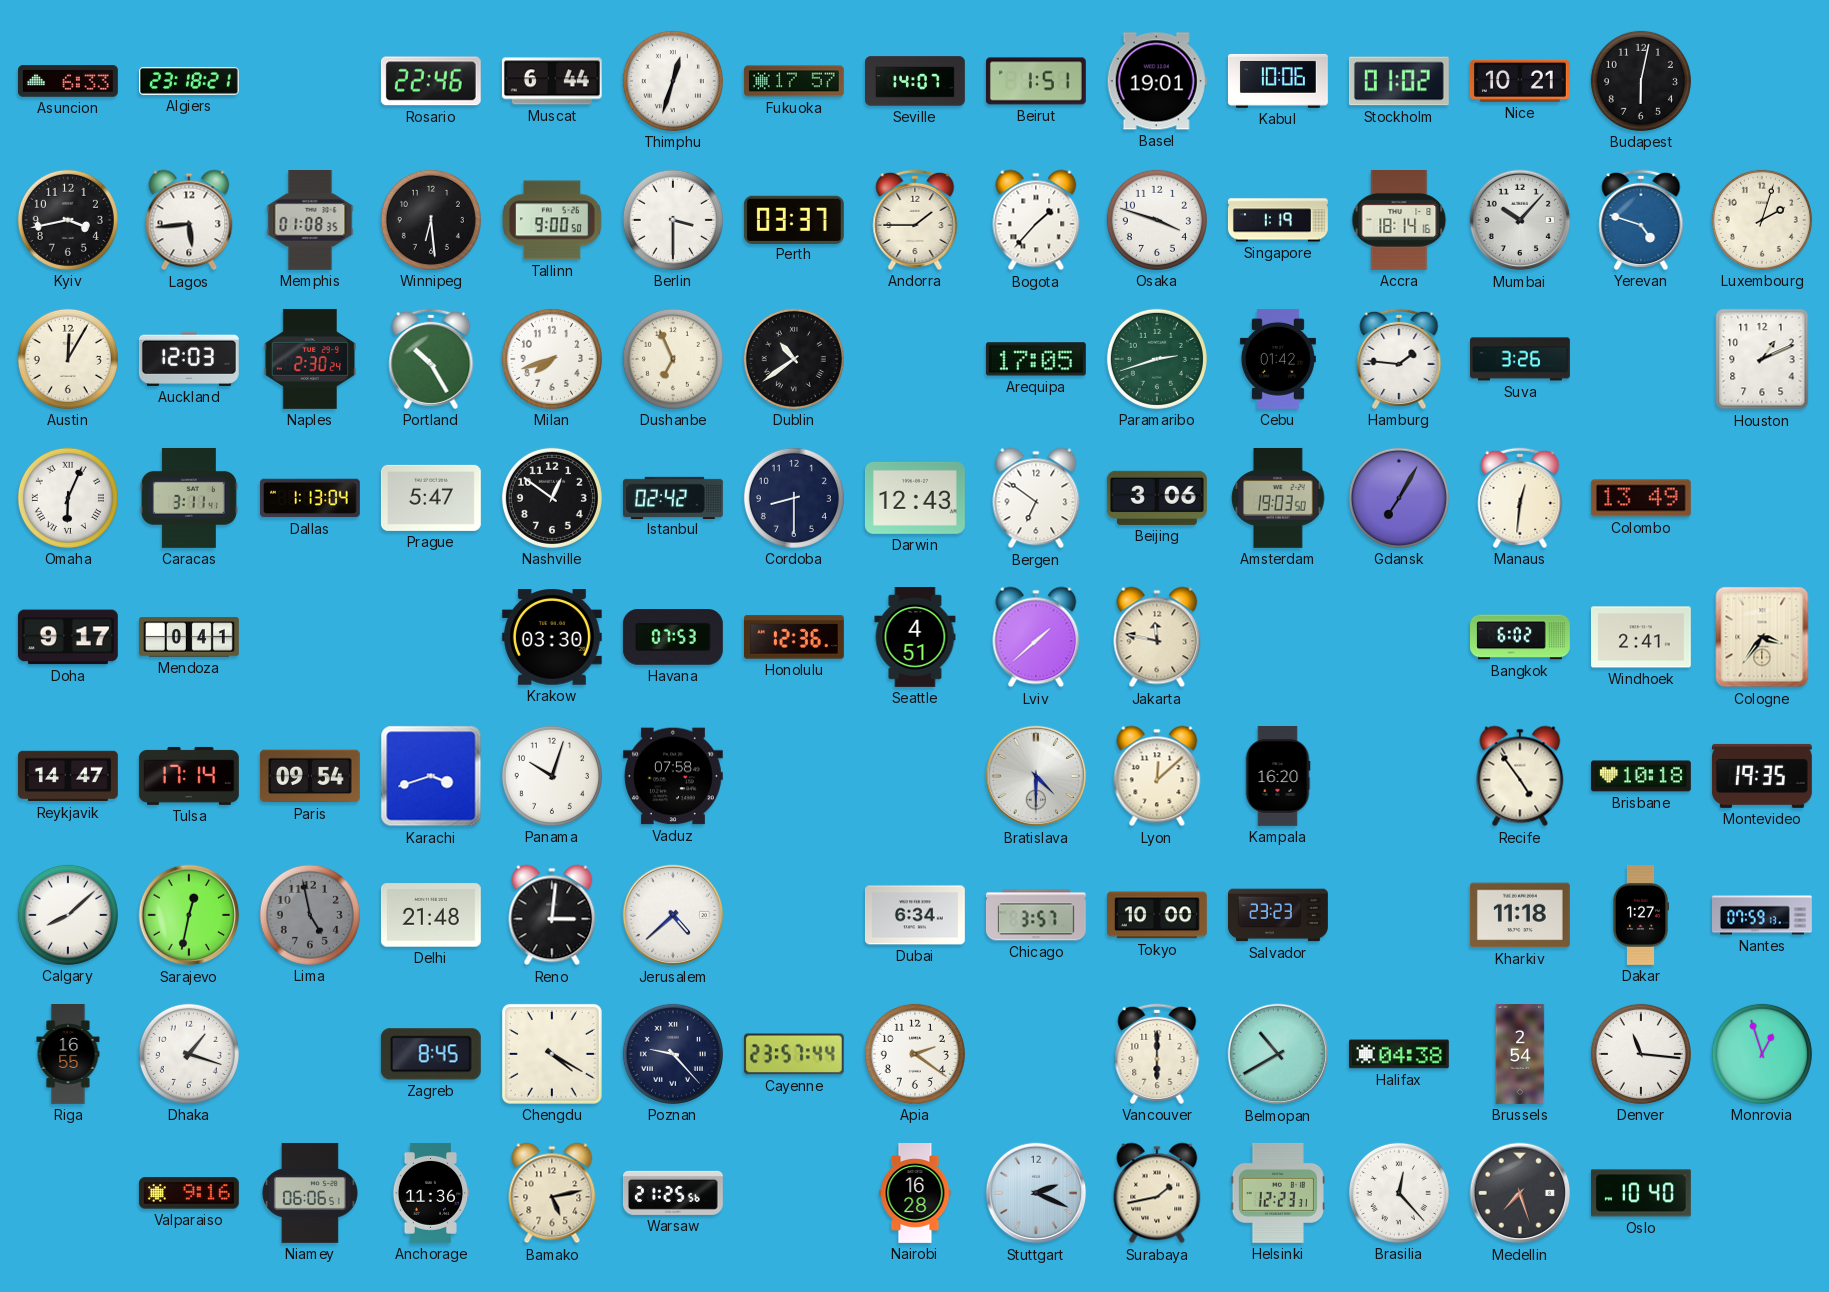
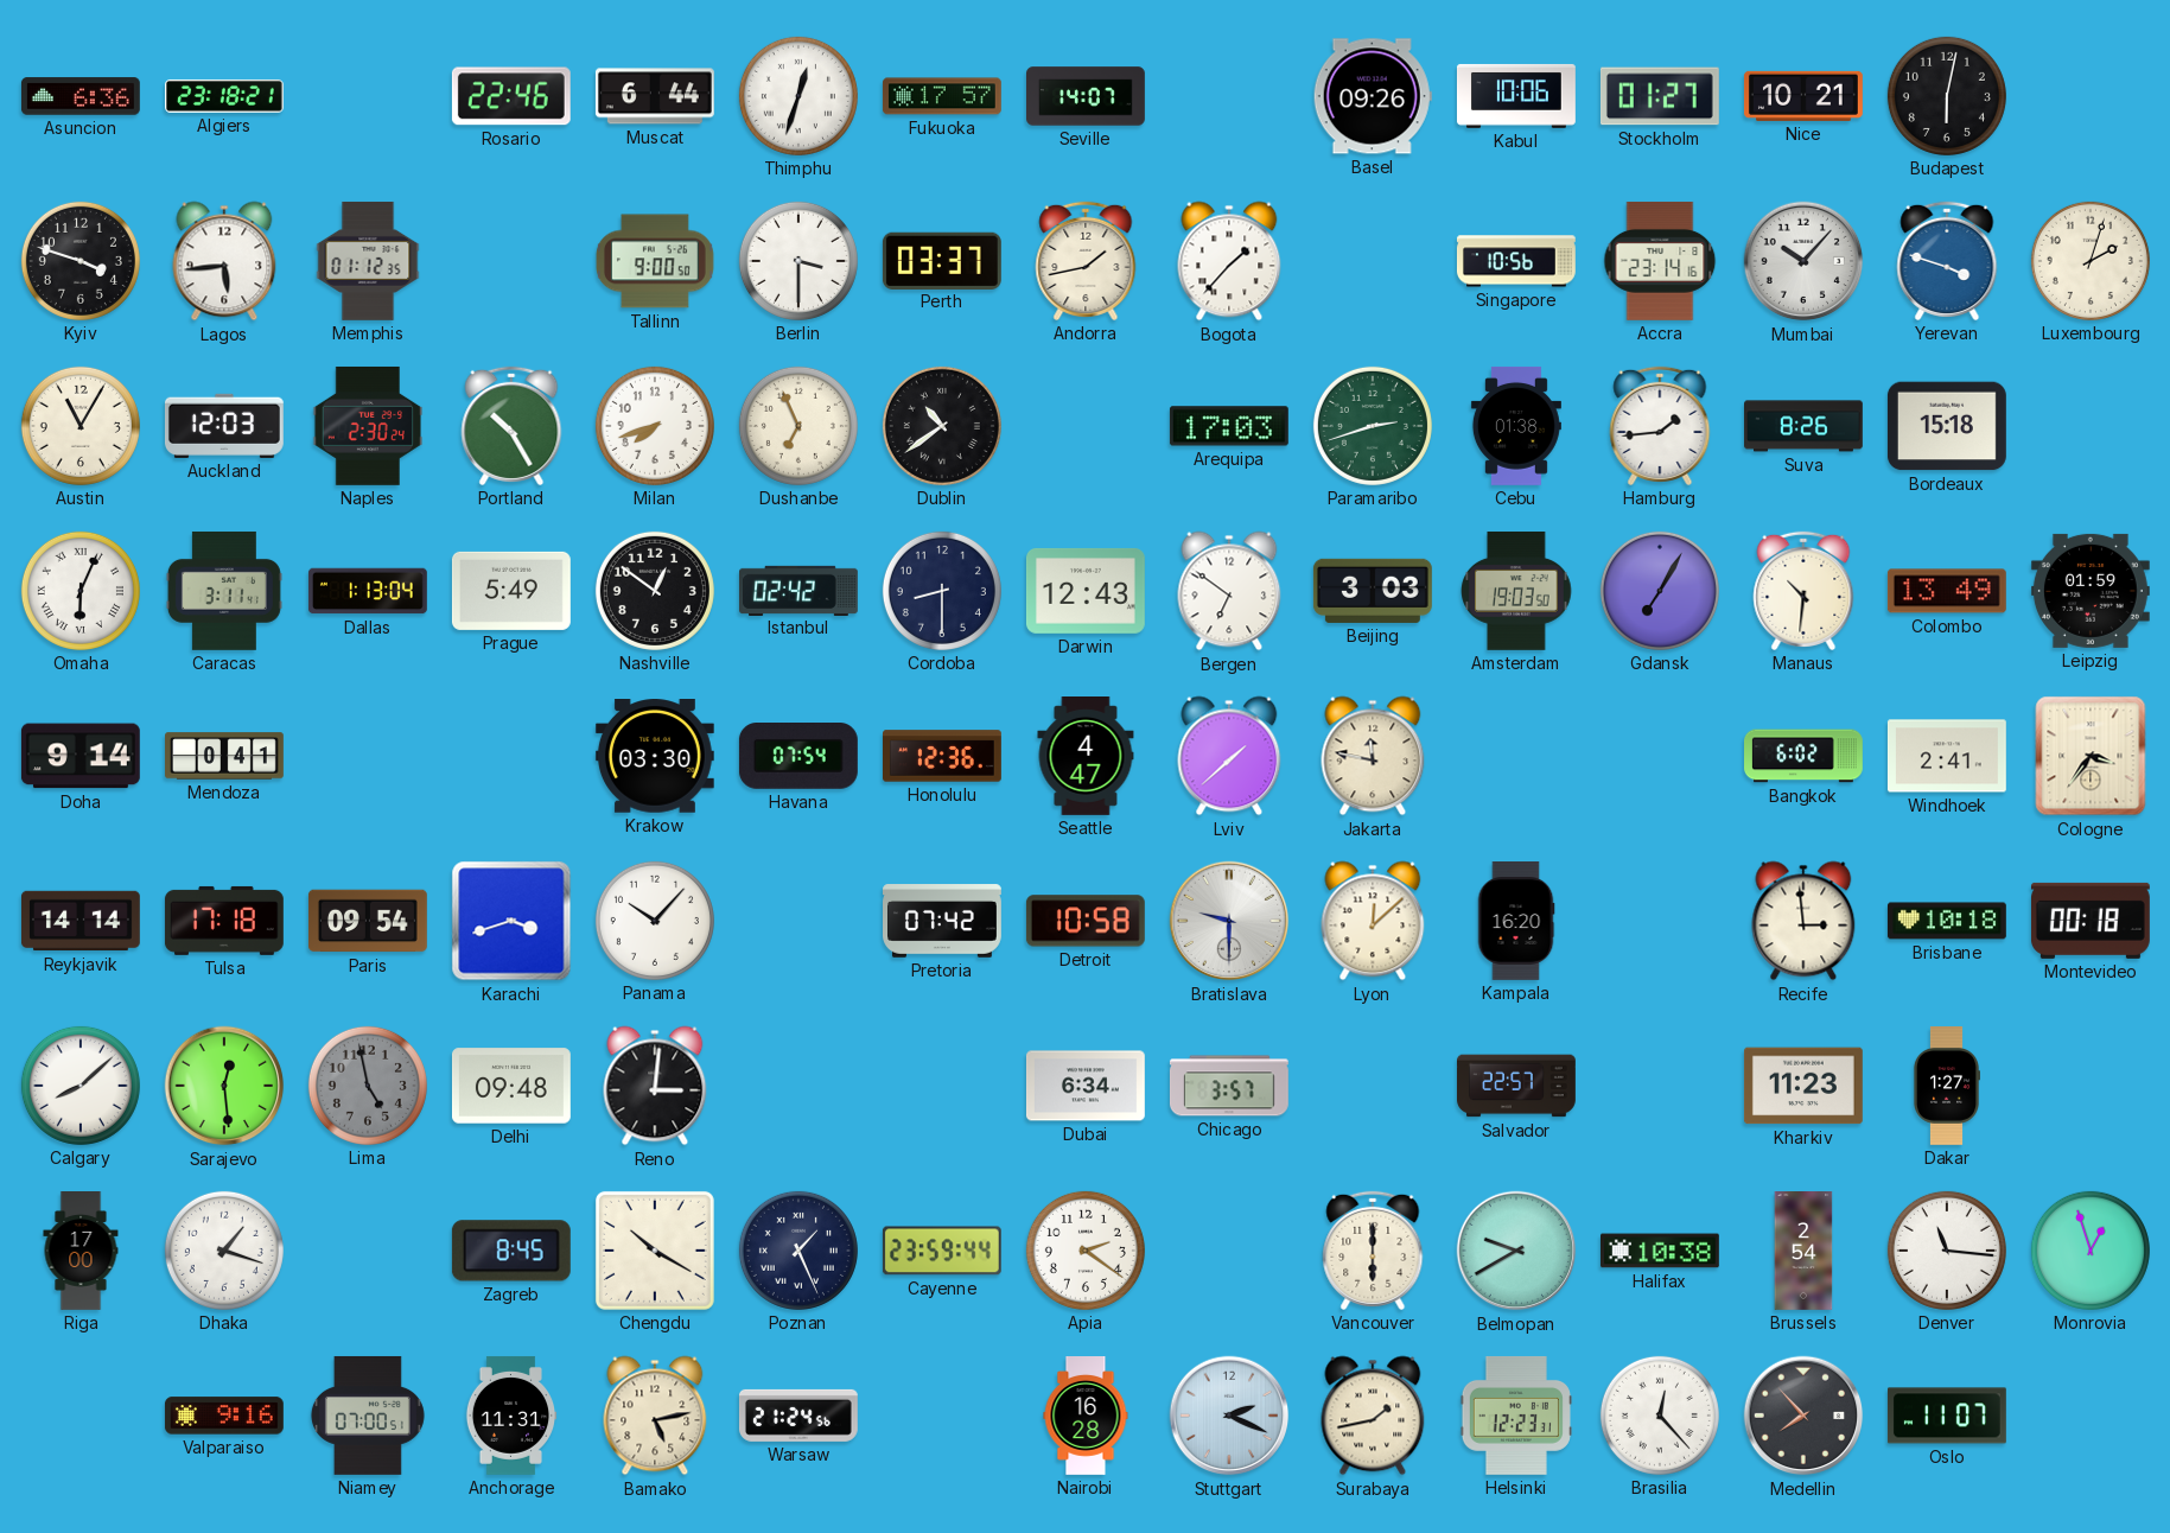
Asuncion: 6:33 -> 6:36 (81, 96)
Beirut: 1:51 -> none (1036, 81)
Basel: 19:01 -> 09:26 (1373, 96)
Stockholm: 01:02 -> 01:27 (1660, 96)
Kyiv: 3:43 -> 3:48 (81, 261)
Memphis: 01:08 -> 01:12 (368, 261)
Winnipeg: 6:29 -> none (431, 220)
Andorra: 1:45 -> 1:43 (1086, 261)
Osaka: 3:48 -> none (1157, 220)
Singapore: 1:19 -> 10:56 (1516, 261)
Accra: 18:14 -> 23:14 (1660, 261)
Yerevan: 4:48 -> 3:48 (1947, 261)
Austin: 12:05 -> 11:05 (81, 426)
Arequipa: 17:05 -> 17:03 (1229, 426)
Cebu: 01:42 -> 01:38 (1516, 426)
Hamburg: 1:46 -> 1:44 (1660, 426)
Suva: 3:26 -> 8:26 (1805, 426)
Bordeaux: none -> 15:18 (1947, 426)
Houston: 1:11 -> none (1762, 359)
Prague: 5:47 -> 5:49 (511, 591)
Beijing: 3:06 -> 3:03 (1373, 591)
Manaus: 12:31 -> 10:31 (1803, 591)
Leipzig: none -> 01:59 (2091, 591)
Doha: 9:17 -> 9:14 (81, 756)
Havana: 07:53 -> 07:54 (798, 757)
Seattle: 4:51 -> 4:47 (1086, 757)
Reykjavik: 14:47 -> 14:14 (81, 921)
Tulsa: 17:14 -> 17:18 (224, 921)
Panama: 10:03 -> 10:07 (655, 921)
Vaduz: 07:58 -> none (673, 776)
Pretoria: none -> 07:42 (943, 921)
Detroit: none -> 10:58 (1086, 921)
Bratislava: 4:30 -> 9:30 (1229, 921)
Recife: 4:54 -> 2:59 (1803, 921)
Montevideo: 19:35 -> 00:18 (2091, 921)
Sarajevo: 12:32 -> 12:29 (224, 1086)
Delhi: 21:48 -> 09:48 (511, 1086)
Jerusalem: 4:38 -> none (673, 915)
Tokyo: 10:00 -> none (1157, 915)
Salvador: 23:23 -> 22:57 (1517, 1086)
Kharkiv: 11:18 -> 11:23 (1803, 1086)
Nantes: 07:59 -> none (1763, 915)
Riga: 16:55 -> 17:00 (81, 1252)
Chengdu: 4:20 -> 10:20 (655, 1251)
Poznan: 9:23 -> 1:26 (798, 1251)
Cayenne: 23:57 -> 23:59 (942, 1251)
Belmopan: 10:40 -> 9:40 (1516, 1251)
Halifax: 04:38 -> 10:38 (1660, 1251)
Niamey: 06:06 -> 07:00 (368, 1416)
Anchorage: 11:36 -> 11:31 (511, 1416)
Warsaw: 21:25 -> 21:24 (798, 1416)
Medellin: 7:27 -> 7:53 (1803, 1416)
Oslo: 10:40 -> 11:07 (1947, 1416)
